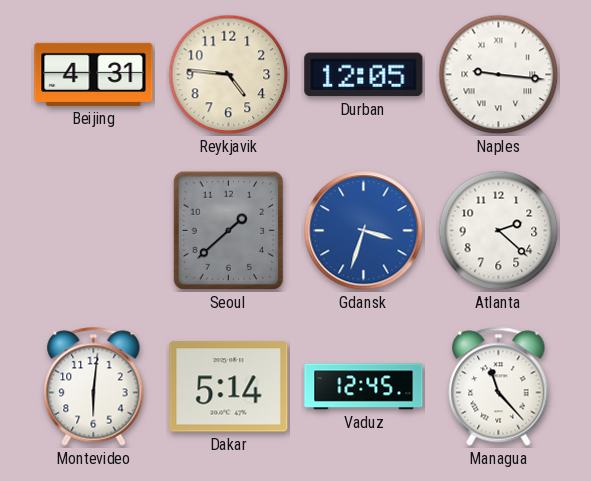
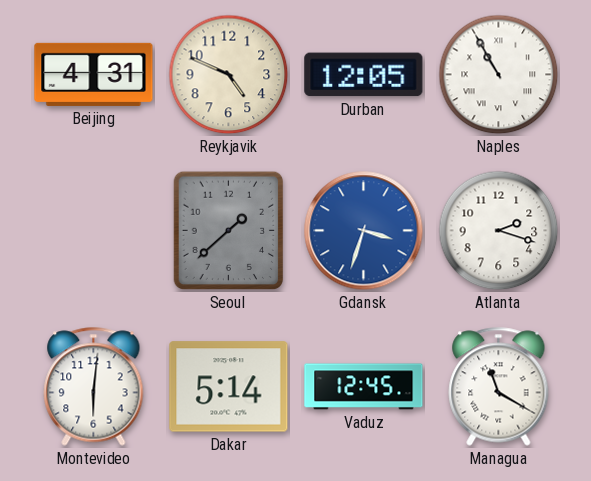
Reykjavik: 4:46 -> 4:49 (229, 75)
Naples: 9:16 -> 10:55 (499, 75)
Atlanta: 2:22 -> 2:18 (499, 231)
Managua: 11:23 -> 11:20 (499, 387)
